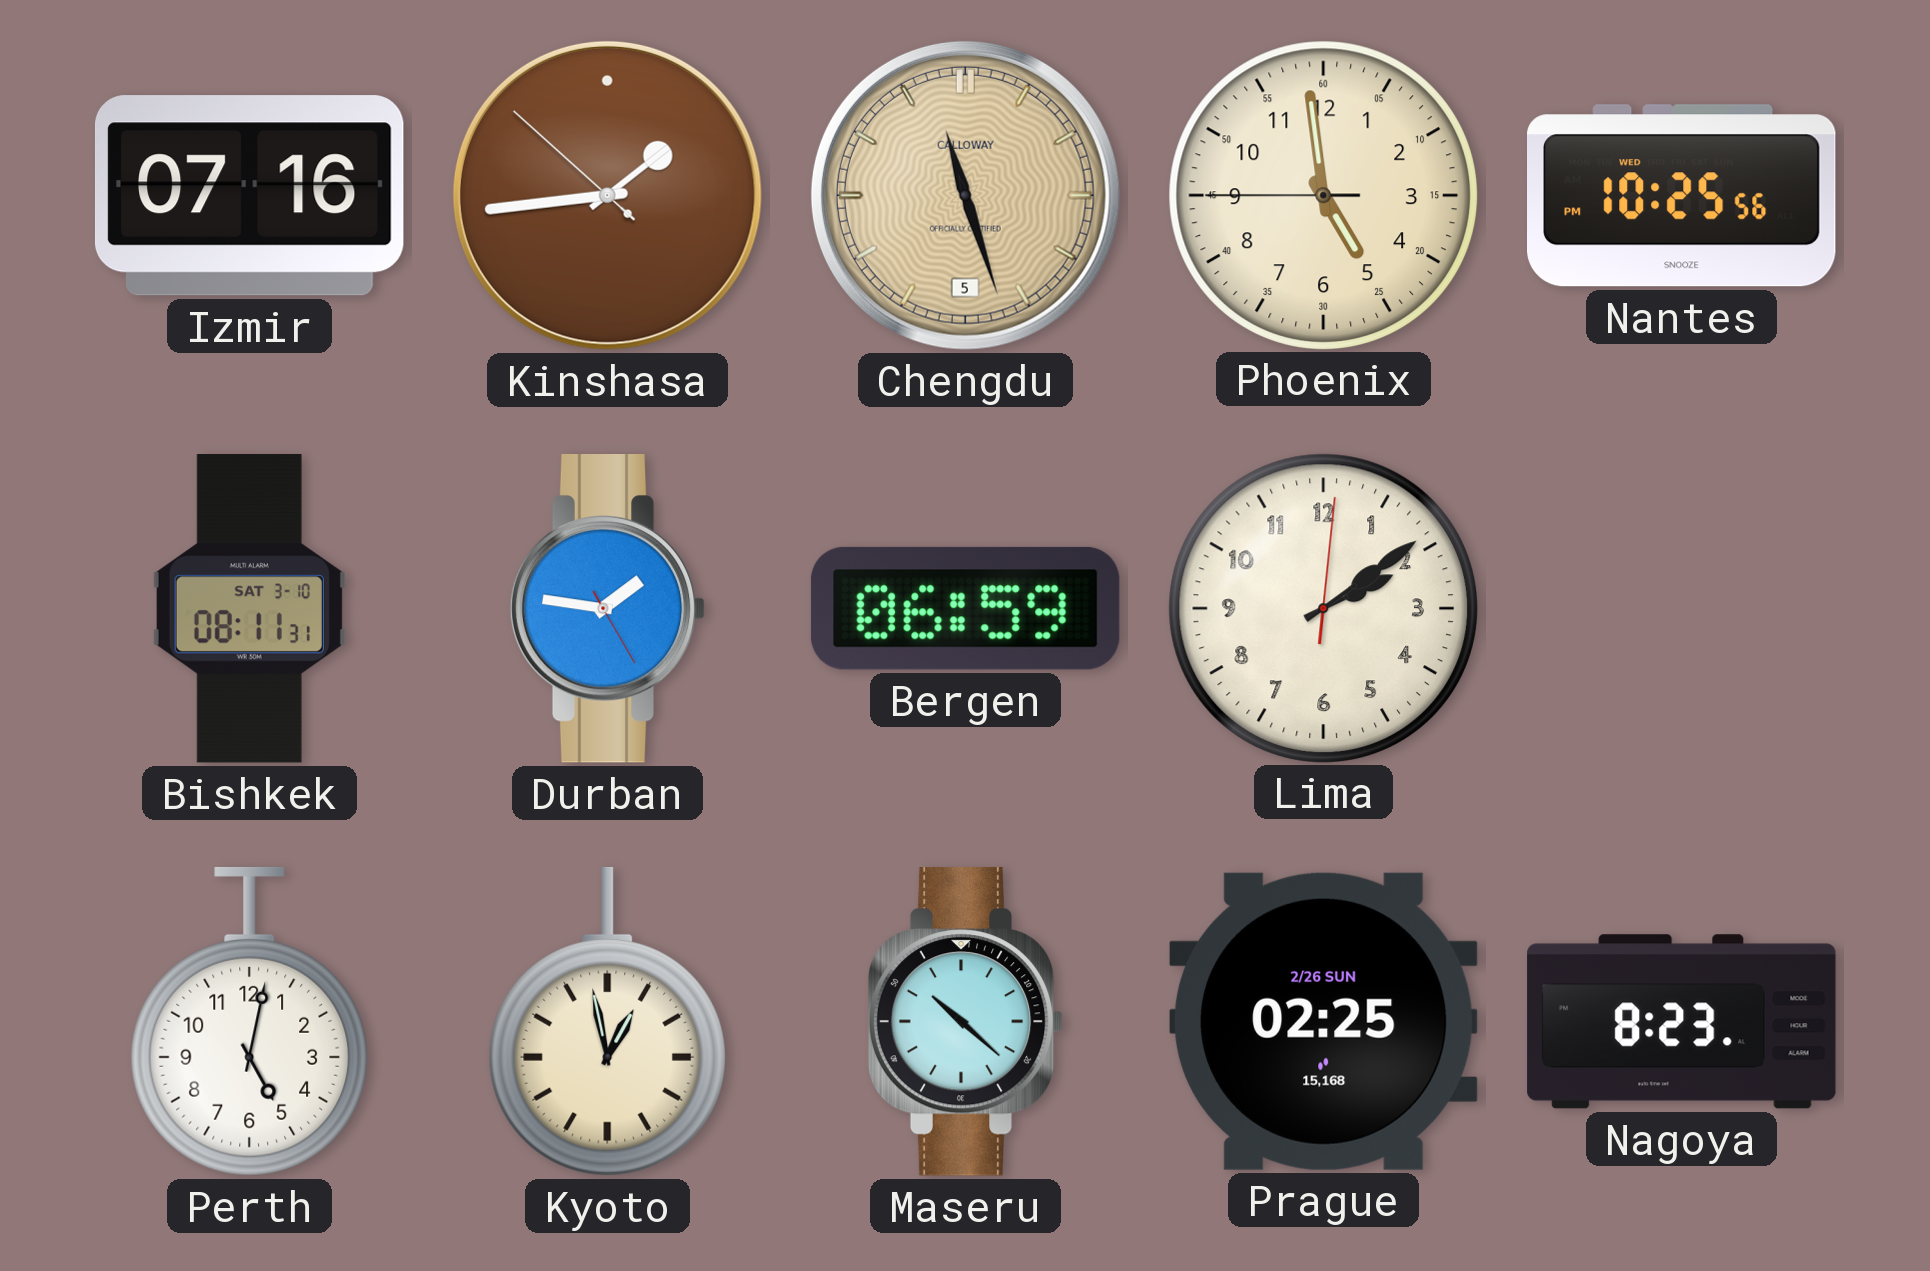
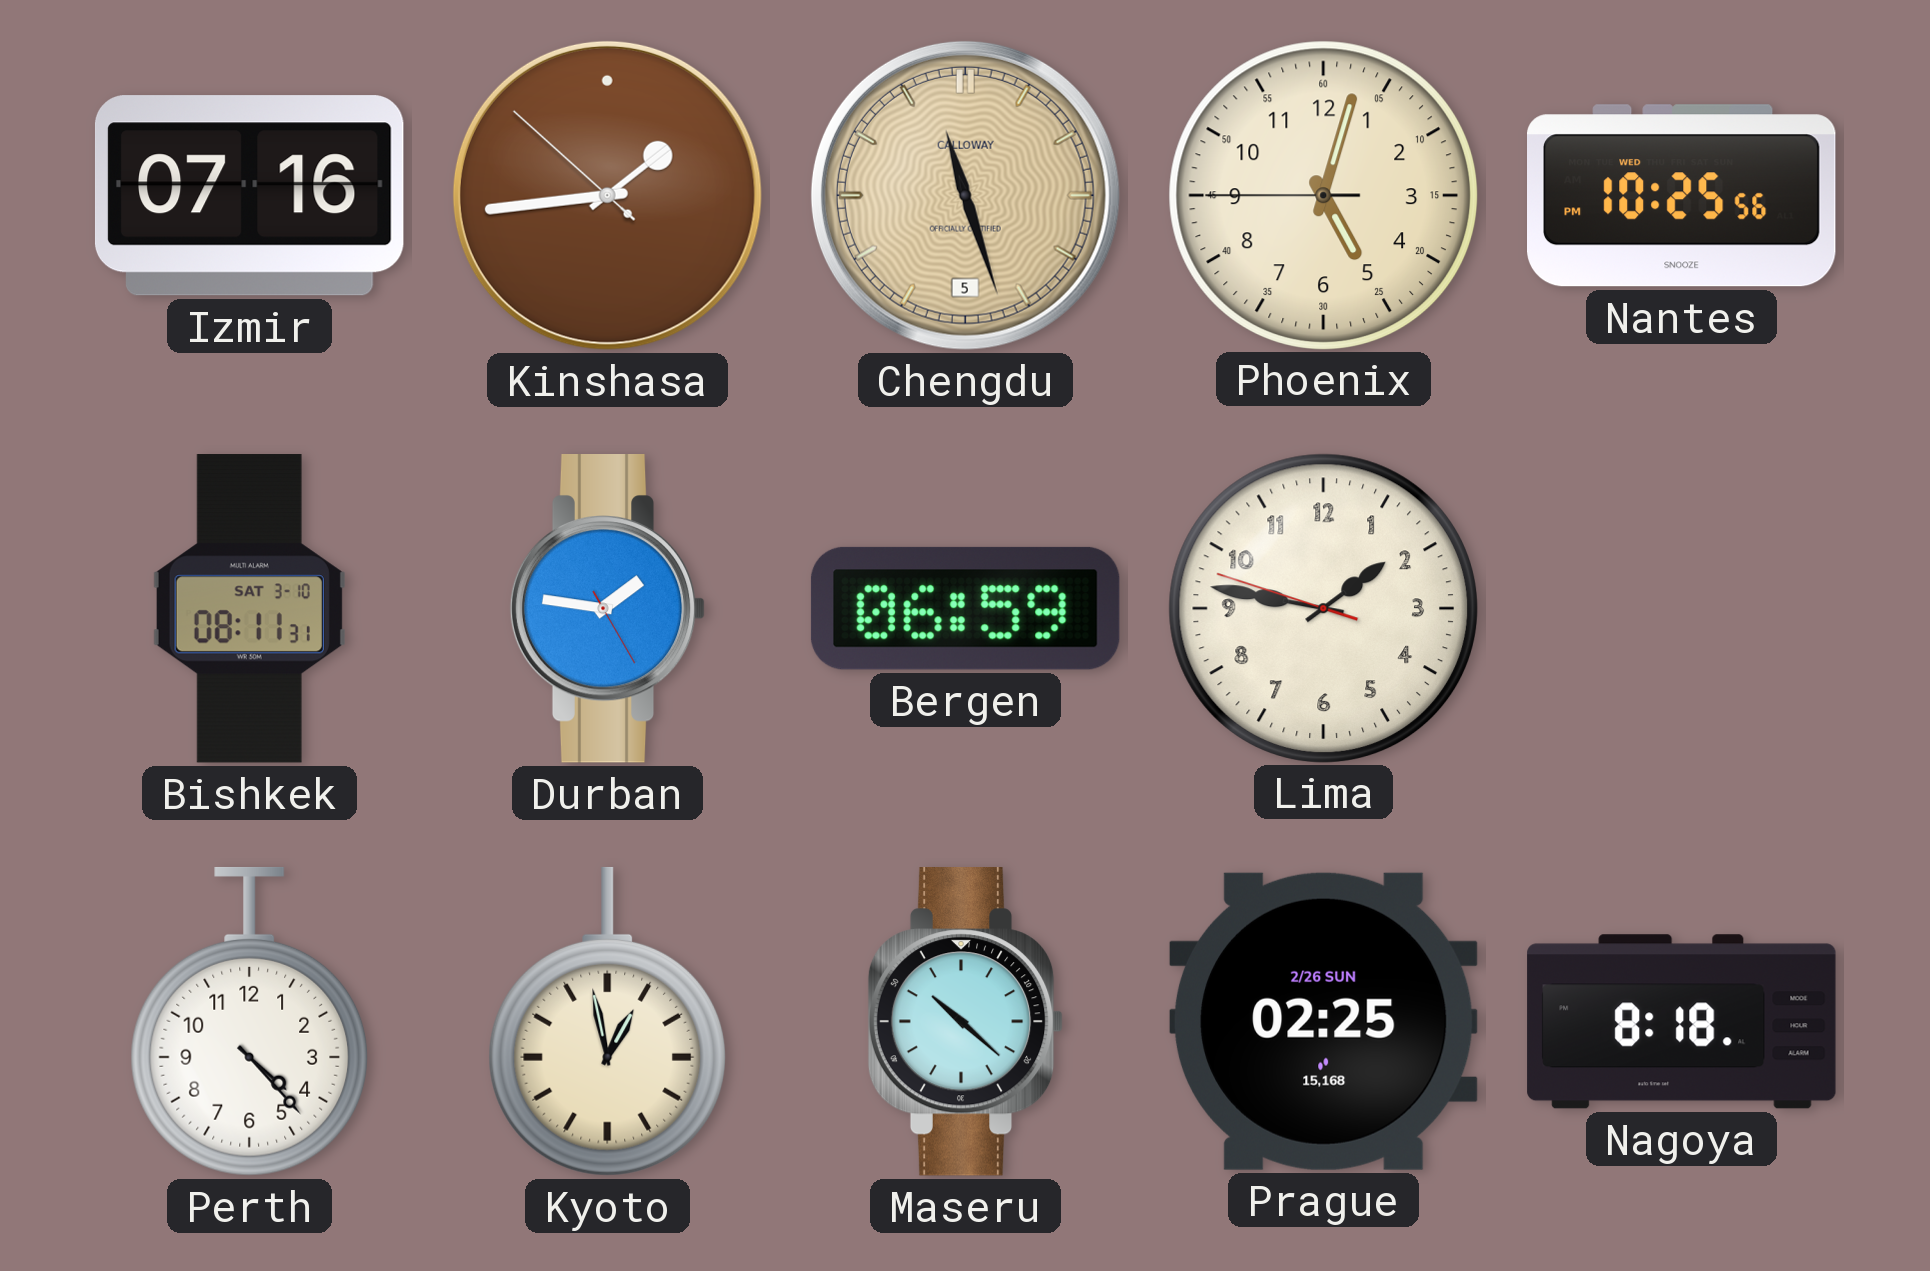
Phoenix: 4:58 -> 5:02 (1323, 195)
Lima: 2:09 -> 1:46 (1323, 608)
Perth: 5:02 -> 4:23 (250, 1021)
Nagoya: 8:23 -> 8:18 (1682, 1022)
